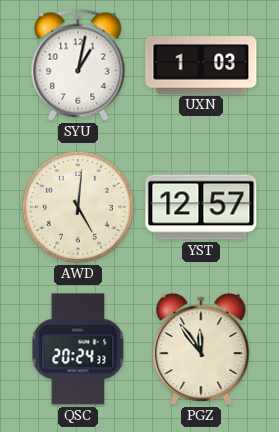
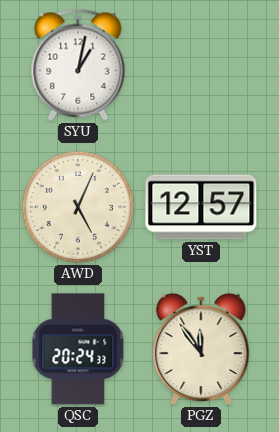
UXN: 1:03 -> none (201, 65)
AWD: 5:01 -> 5:04 (78, 207)
